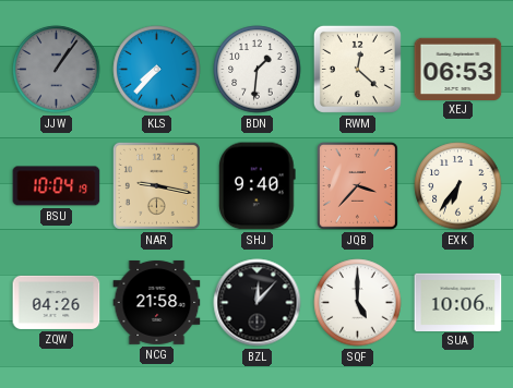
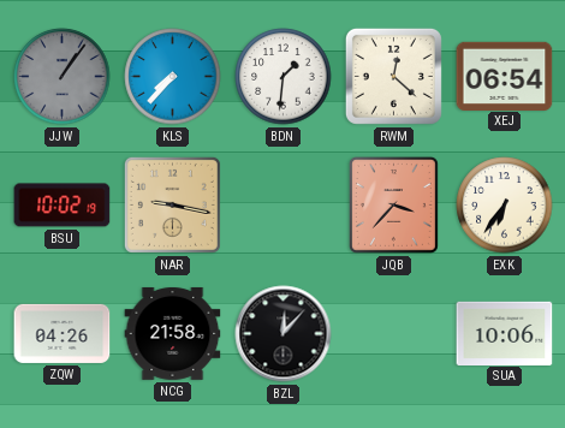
XEJ: 06:53 -> 06:54 (505, 76)
BSU: 10:04 -> 10:02 (63, 206)
SHJ: 9:40 -> none (258, 186)
SQF: 5:00 -> none (358, 303)
